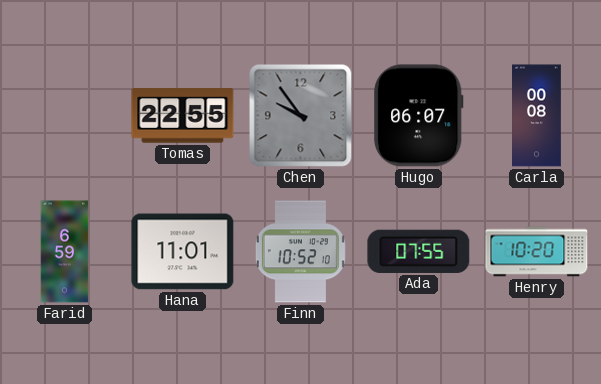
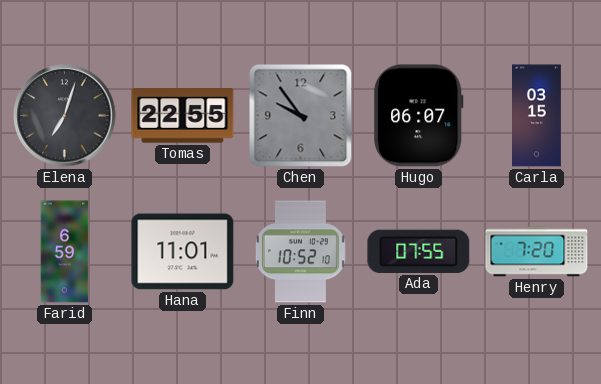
Elena: none -> 7:03 (65, 116)
Carla: 00:08 -> 03:15 (537, 116)
Henry: 10:20 -> 7:20 (537, 252)
